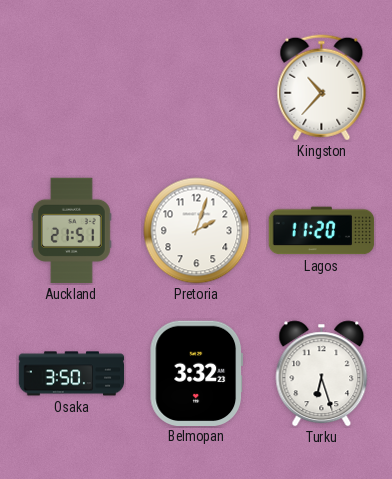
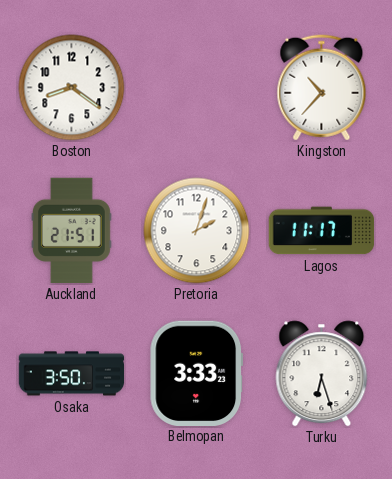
Boston: none -> 8:21 (72, 88)
Lagos: 11:20 -> 11:17 (322, 231)
Belmopan: 3:32 -> 3:33 (196, 373)
